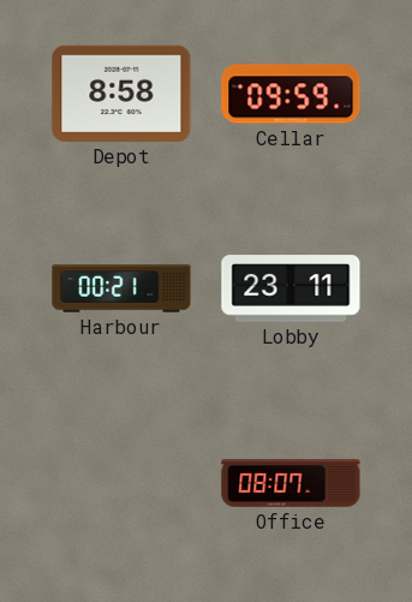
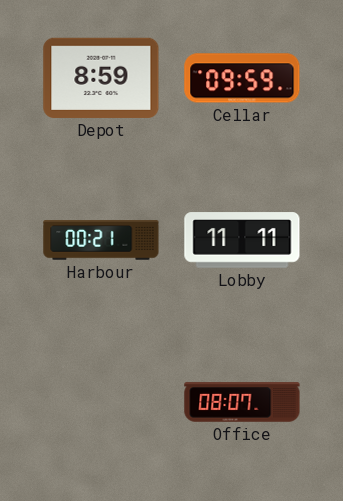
Depot: 8:58 -> 8:59 (101, 78)
Lobby: 23:11 -> 11:11 (242, 240)
